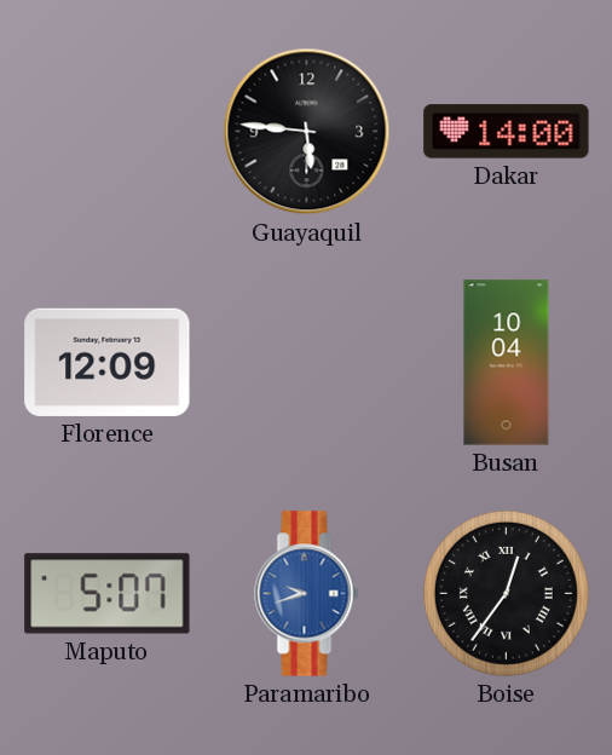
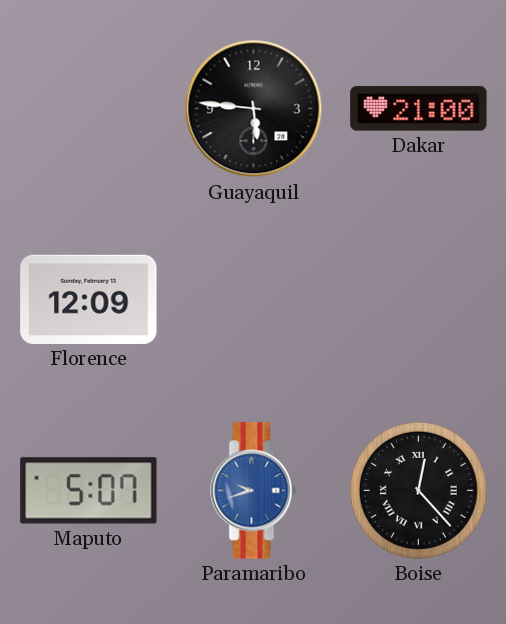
Dakar: 14:00 -> 21:00 (419, 109)
Busan: 10:04 -> none (507, 363)
Boise: 12:36 -> 12:23 (418, 490)
